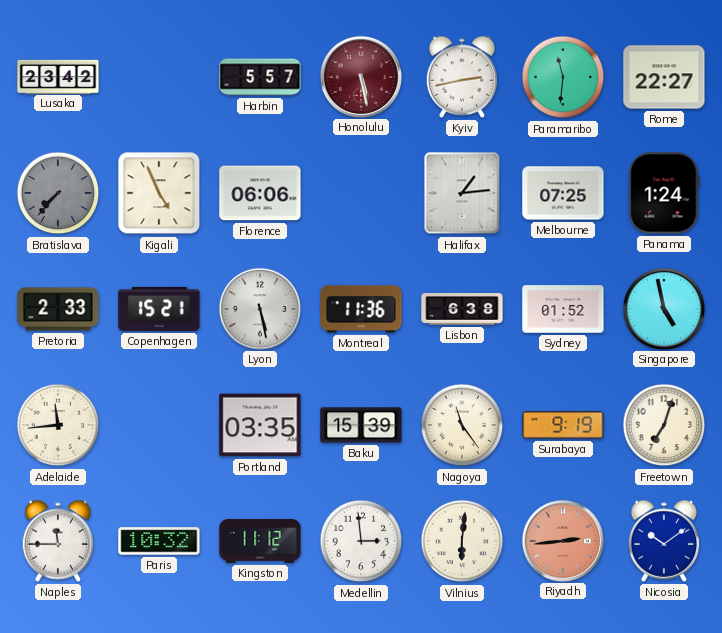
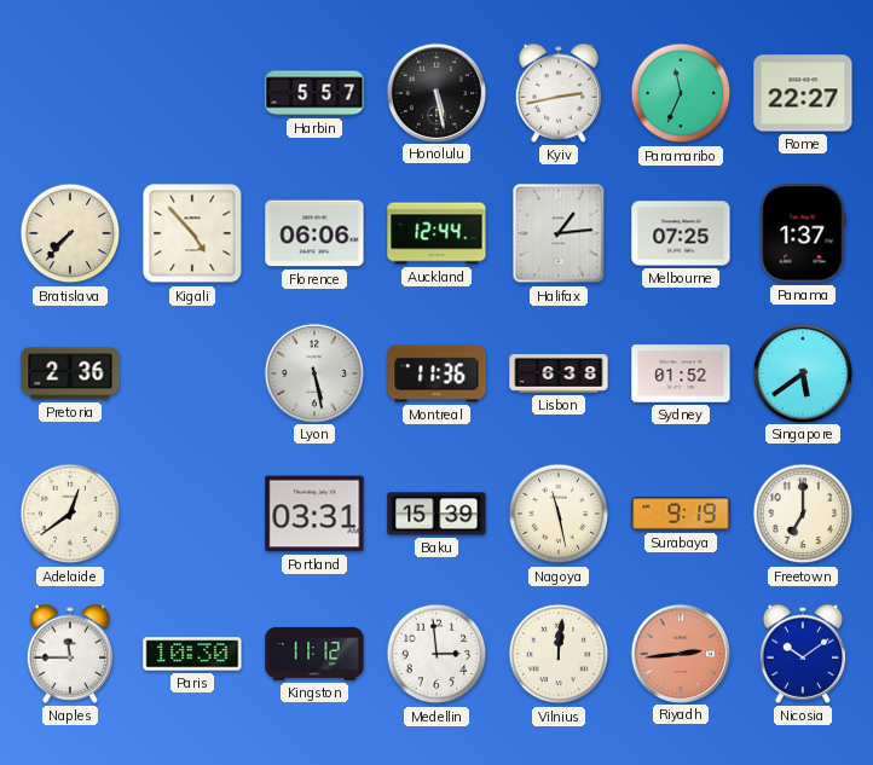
Lusaka: 23:42 -> none (58, 76)
Honolulu dial: burgundy -> black (435, 92)
Paramaribo: 11:31 -> 11:34 (681, 93)
Bratislava dial: grey -> cream (70, 233)
Kigali: 4:56 -> 4:53 (192, 233)
Auckland: none -> 12:44 (436, 233)
Panama: 1:24 -> 1:37 (803, 233)
Pretoria: 2:33 -> 2:36 (70, 373)
Copenhagen: 15:21 -> none (159, 309)
Singapore: 4:58 -> 5:39 (802, 372)
Adelaide: 11:44 -> 12:39 (70, 514)
Portland: 03:35 -> 03:31 (314, 514)
Nagoya: 11:24 -> 11:28 (559, 514)
Freetown: 7:03 -> 7:00 (803, 514)
Paris: 10:32 -> 10:30 (192, 654)
Vilnius: 6:01 -> 12:01 (559, 654)
